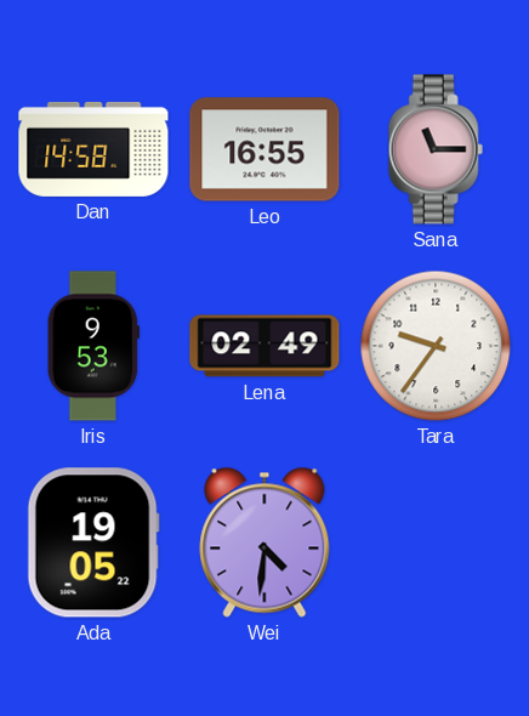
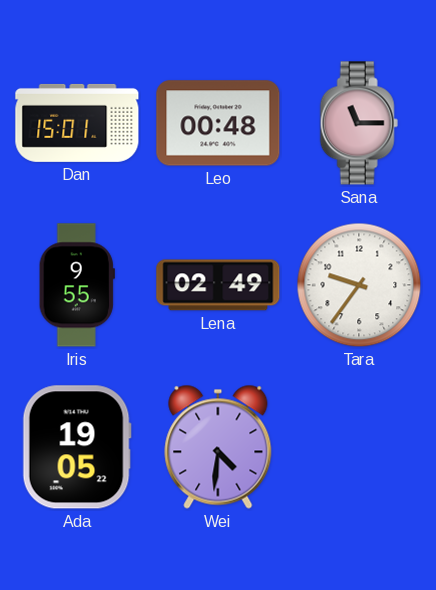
Dan: 14:58 -> 15:01 (77, 123)
Leo: 16:55 -> 00:48 (218, 123)
Iris: 9:53 -> 9:55 (77, 285)
